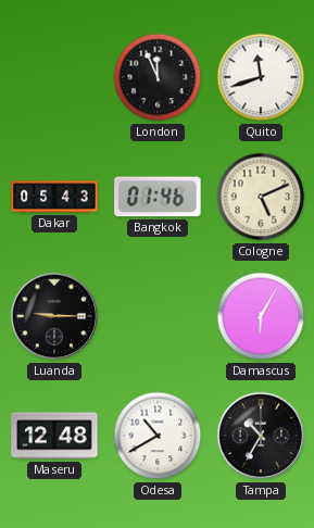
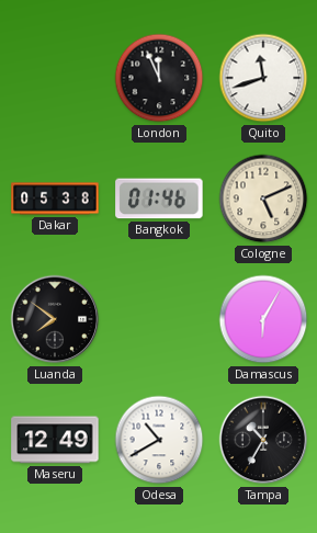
Dakar: 05:43 -> 05:38 (55, 199)
Luanda: 9:15 -> 7:51 (55, 319)
Maseru: 12:48 -> 12:49 (55, 440)
